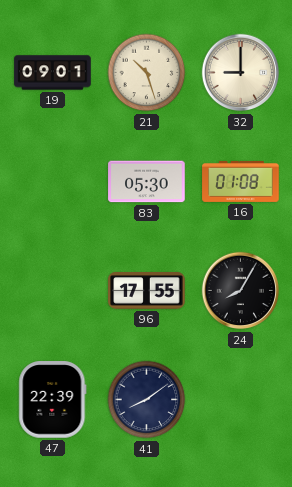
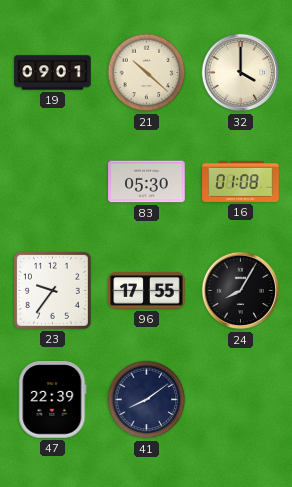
21: 10:27 -> 10:22 (147, 73)
32: 9:00 -> 4:00 (241, 73)
23: none -> 9:36 (52, 290)
